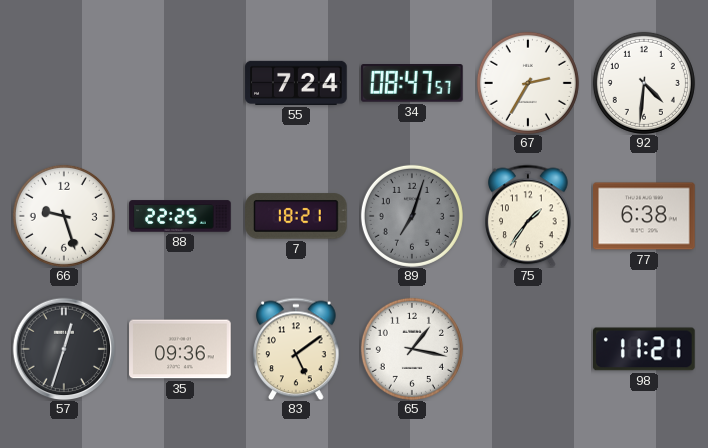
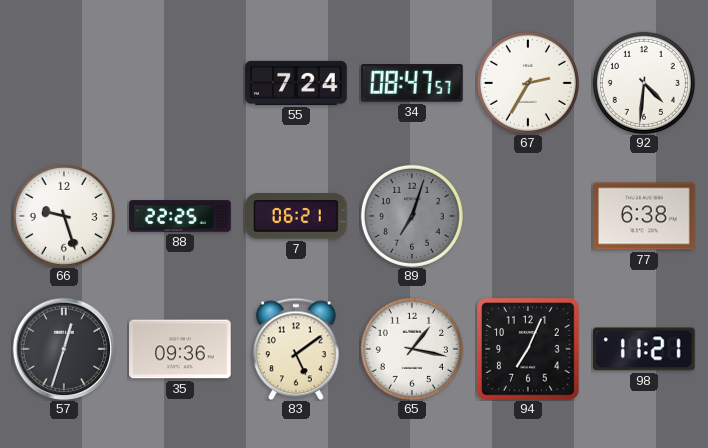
7: 18:21 -> 06:21 (296, 216)
75: 1:36 -> none (528, 216)
94: none -> 7:04 (528, 349)
